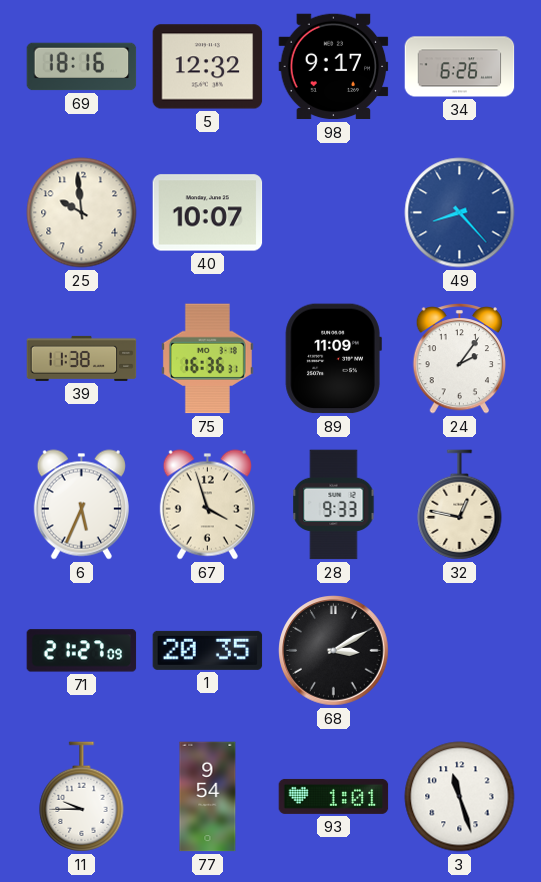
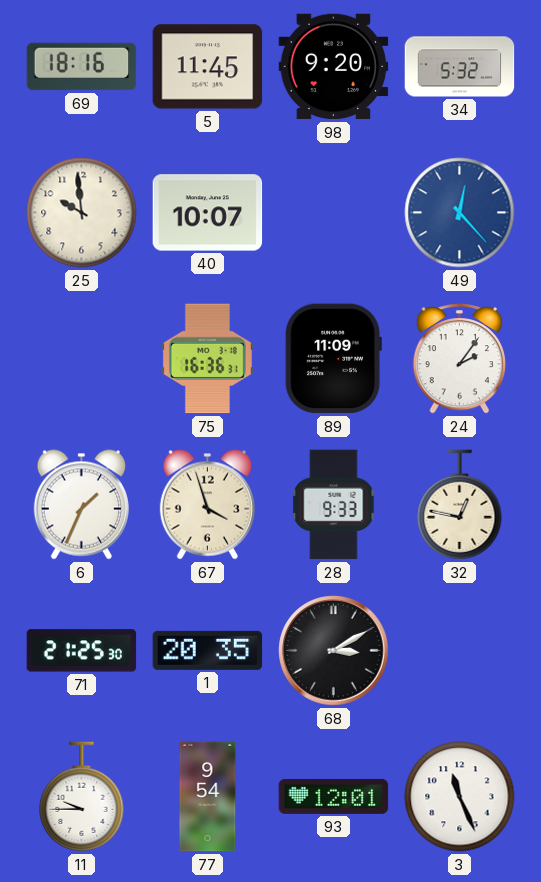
5: 12:32 -> 11:45 (208, 67)
98: 9:17 -> 9:20 (334, 67)
34: 6:26 -> 5:32 (460, 67)
49: 8:23 -> 12:23 (460, 213)
39: 11:38 -> none (82, 358)
6: 5:34 -> 1:34 (81, 505)
71: 21:27 -> 21:25 (82, 651)
93: 1:01 -> 12:01 (334, 796)
3: 11:27 -> 11:26 (460, 797)
